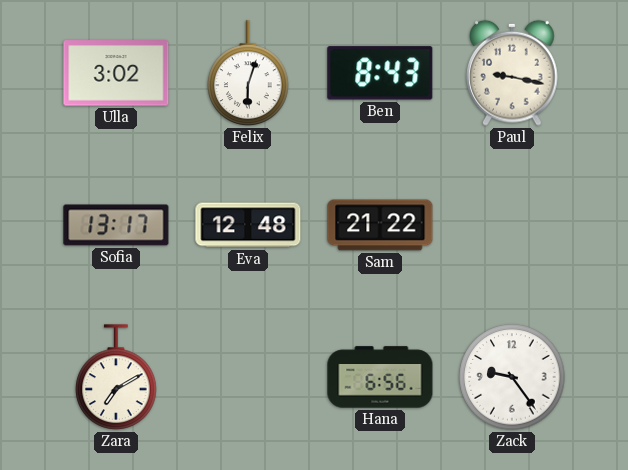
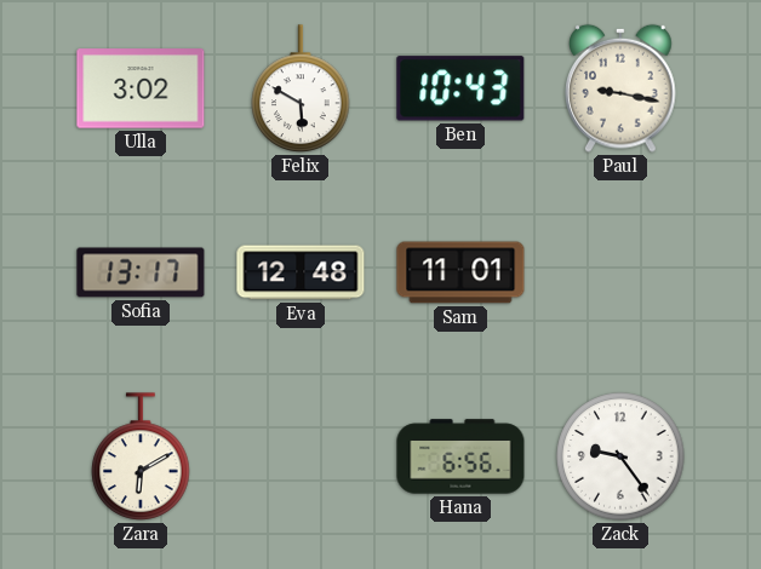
Felix: 6:03 -> 5:50 (301, 88)
Ben: 8:43 -> 10:43 (460, 88)
Sam: 21:22 -> 11:01 (460, 272)
Zara: 7:10 -> 6:10 (141, 456)
